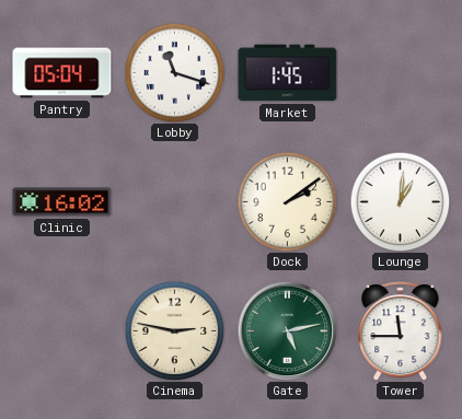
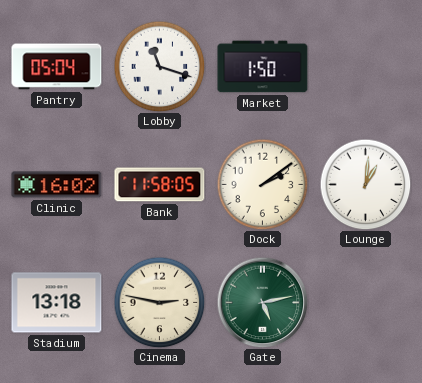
Market: 1:45 -> 1:50 (263, 67)
Bank: none -> 11:58 (160, 185)
Stadium: none -> 13:18 (57, 303)
Tower: 11:45 -> none (401, 330)
